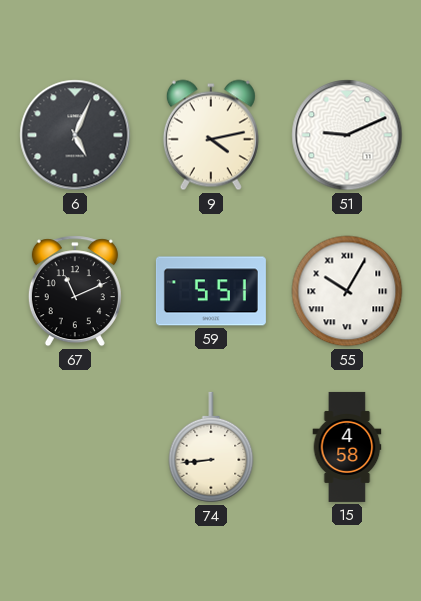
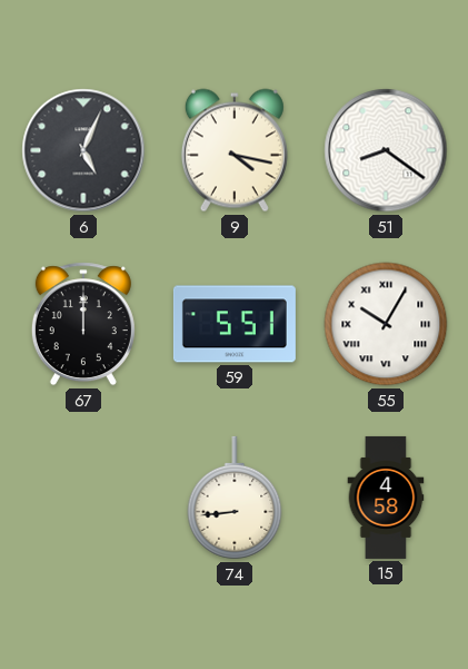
9: 4:13 -> 4:17 (235, 150)
51: 9:11 -> 8:21 (386, 150)
67: 11:11 -> 12:00 (83, 324)
